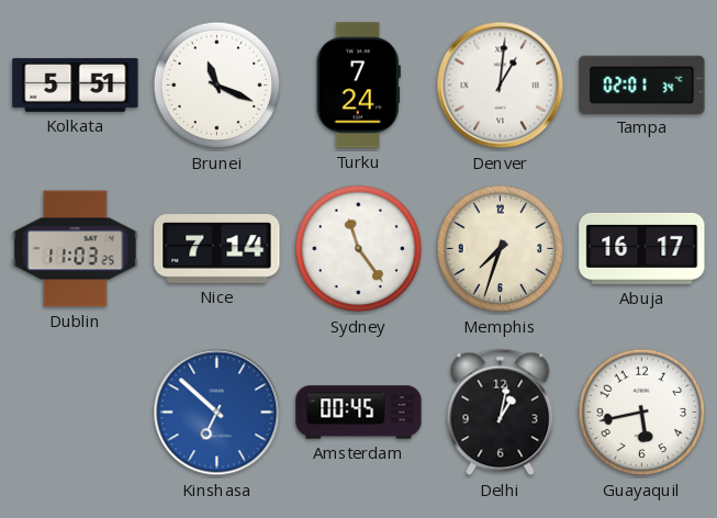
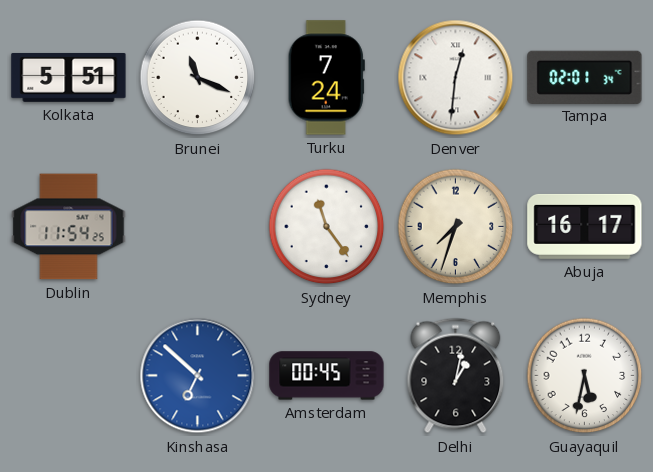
Denver: 1:01 -> 12:31 (456, 78)
Dublin: 11:03 -> 11:54 (69, 227)
Nice: 7:14 -> none (217, 249)
Guayaquil: 5:43 -> 5:32 (585, 376)
